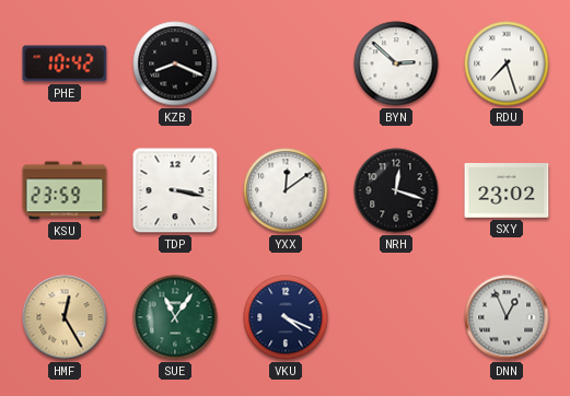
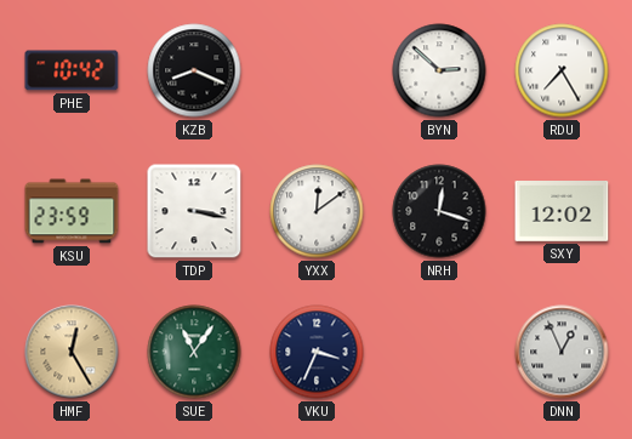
RDU: 7:27 -> 7:25 (562, 70)
SXY: 23:02 -> 12:02 (562, 212)
VKU: 4:19 -> 3:34 (317, 352)
